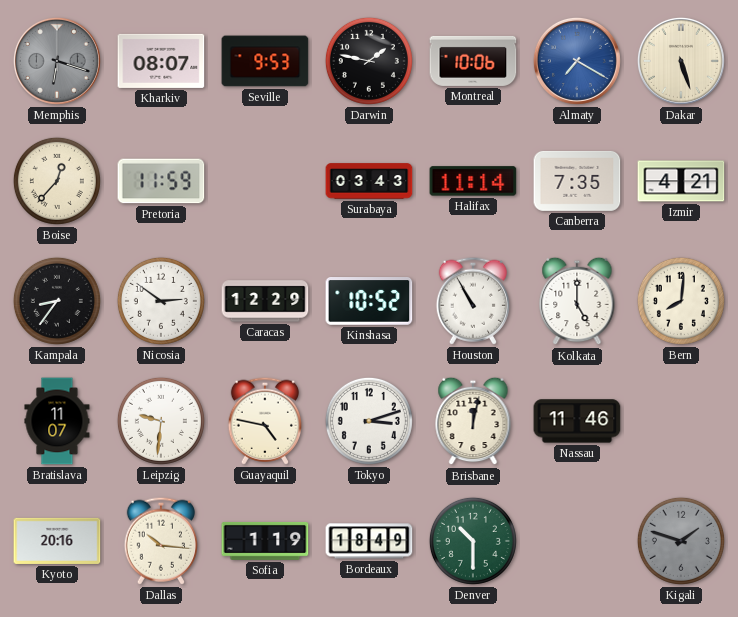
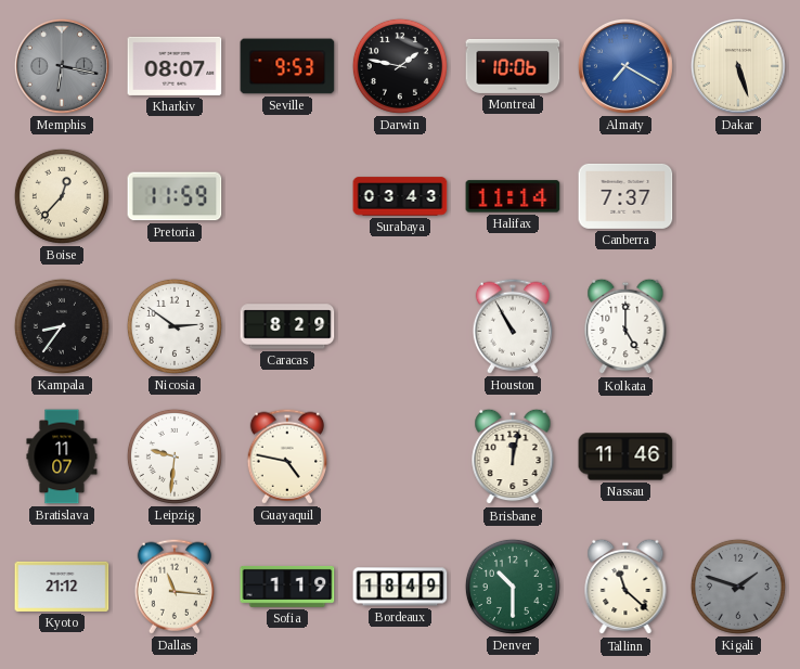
Memphis: 6:18 -> 6:17 (62, 66)
Canberra: 7:35 -> 7:37 (625, 196)
Izmir: 4:21 -> none (681, 181)
Caracas: 12:29 -> 8:29 (287, 326)
Kinshasa: 10:52 -> none (369, 301)
Bern: 8:01 -> none (681, 301)
Tokyo: 3:12 -> none (369, 421)
Kyoto: 20:16 -> 21:12 (62, 587)
Dallas: 10:16 -> 11:16 (173, 587)
Tallinn: none -> 11:22 (625, 587)
